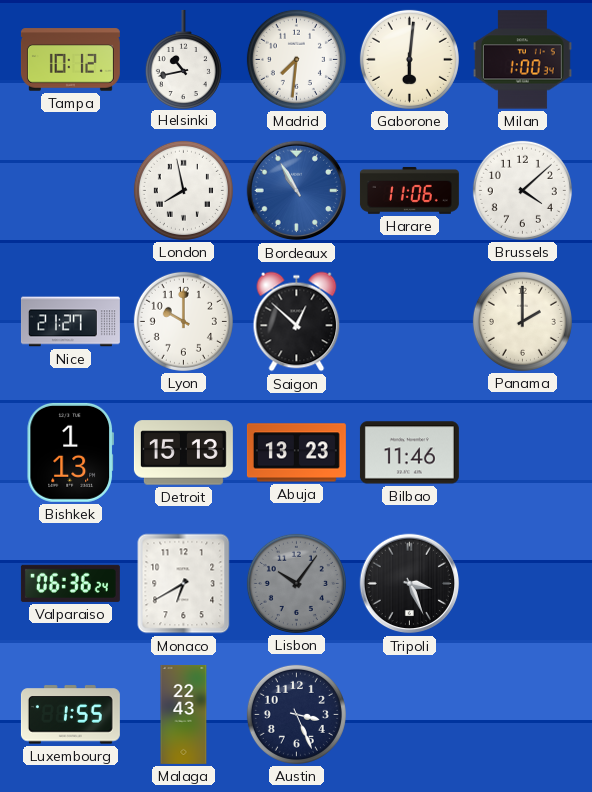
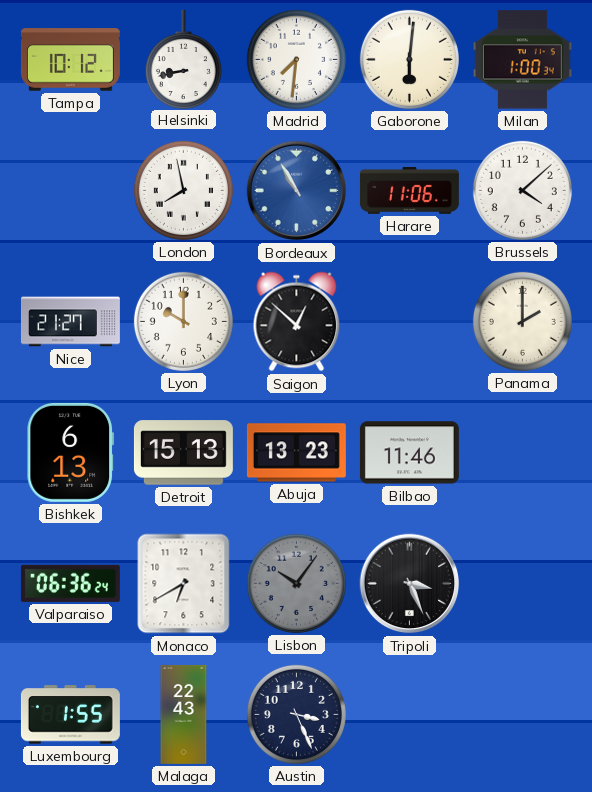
Helsinki: 10:43 -> 8:43 (183, 59)
Bishkek: 1:13 -> 6:13 (70, 452)
